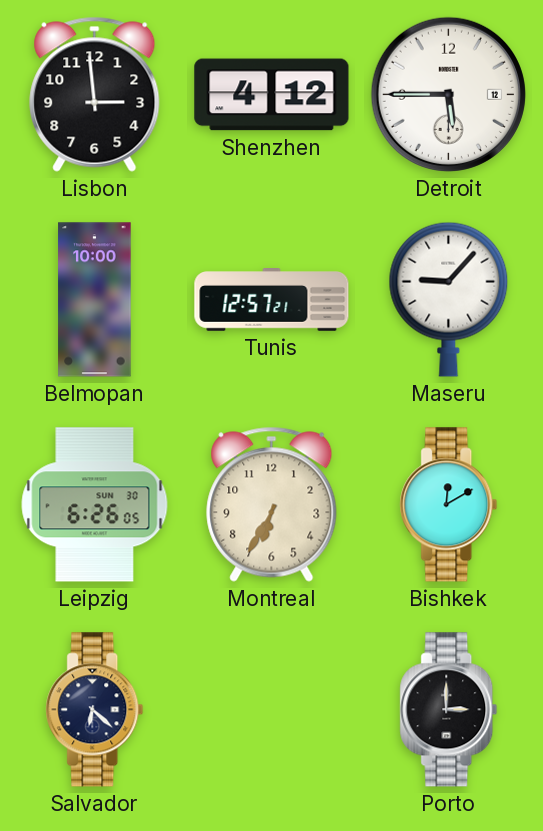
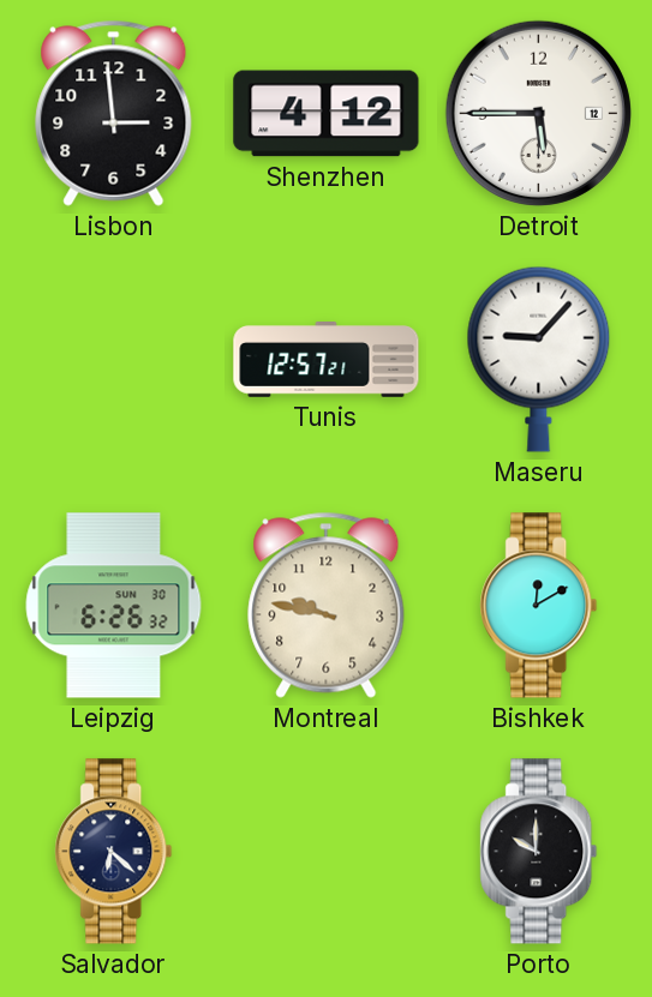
Belmopan: 10:00 -> none (95, 300)
Leipzig: 6:26:05 -> 6:26:32 (114, 606)
Montreal: 6:35 -> 9:47 (327, 605)
Porto: 3:00 -> 10:00 (539, 852)
